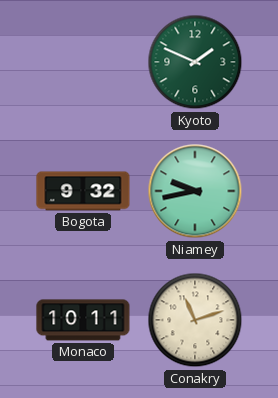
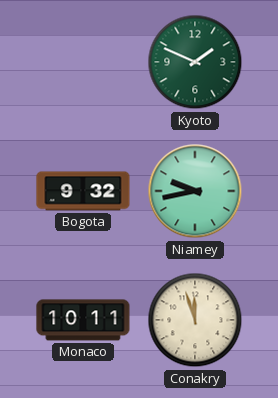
Conakry: 11:12 -> 11:57 (195, 320)
